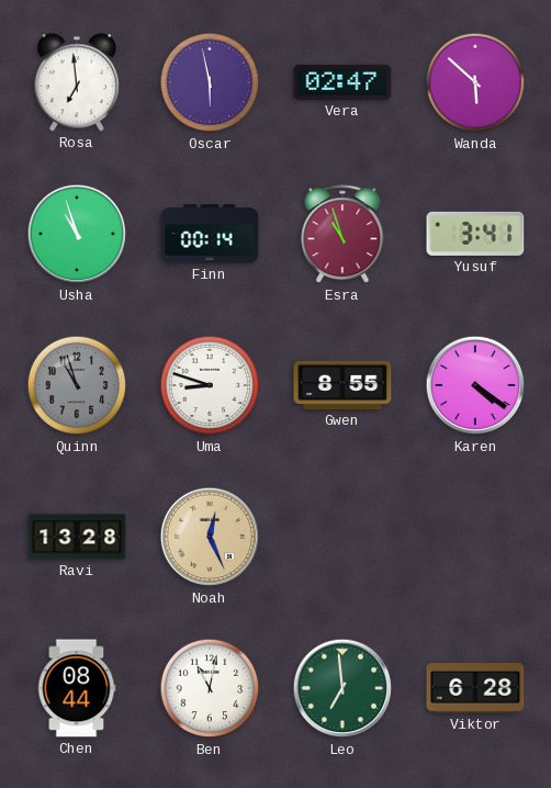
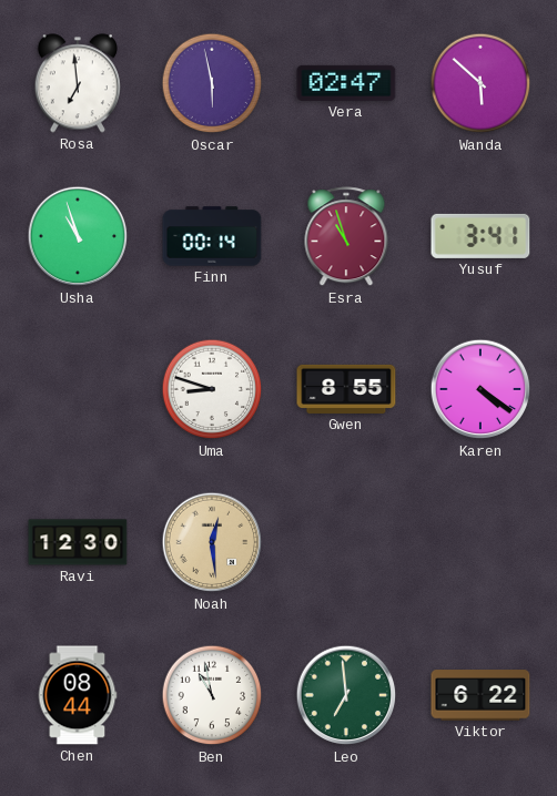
Quinn: 10:57 -> none (77, 385)
Ravi: 13:28 -> 12:30 (78, 542)
Noah: 12:26 -> 12:29 (212, 542)
Ben: 11:02 -> 10:58 (212, 695)
Viktor: 6:28 -> 6:22 (480, 695)
